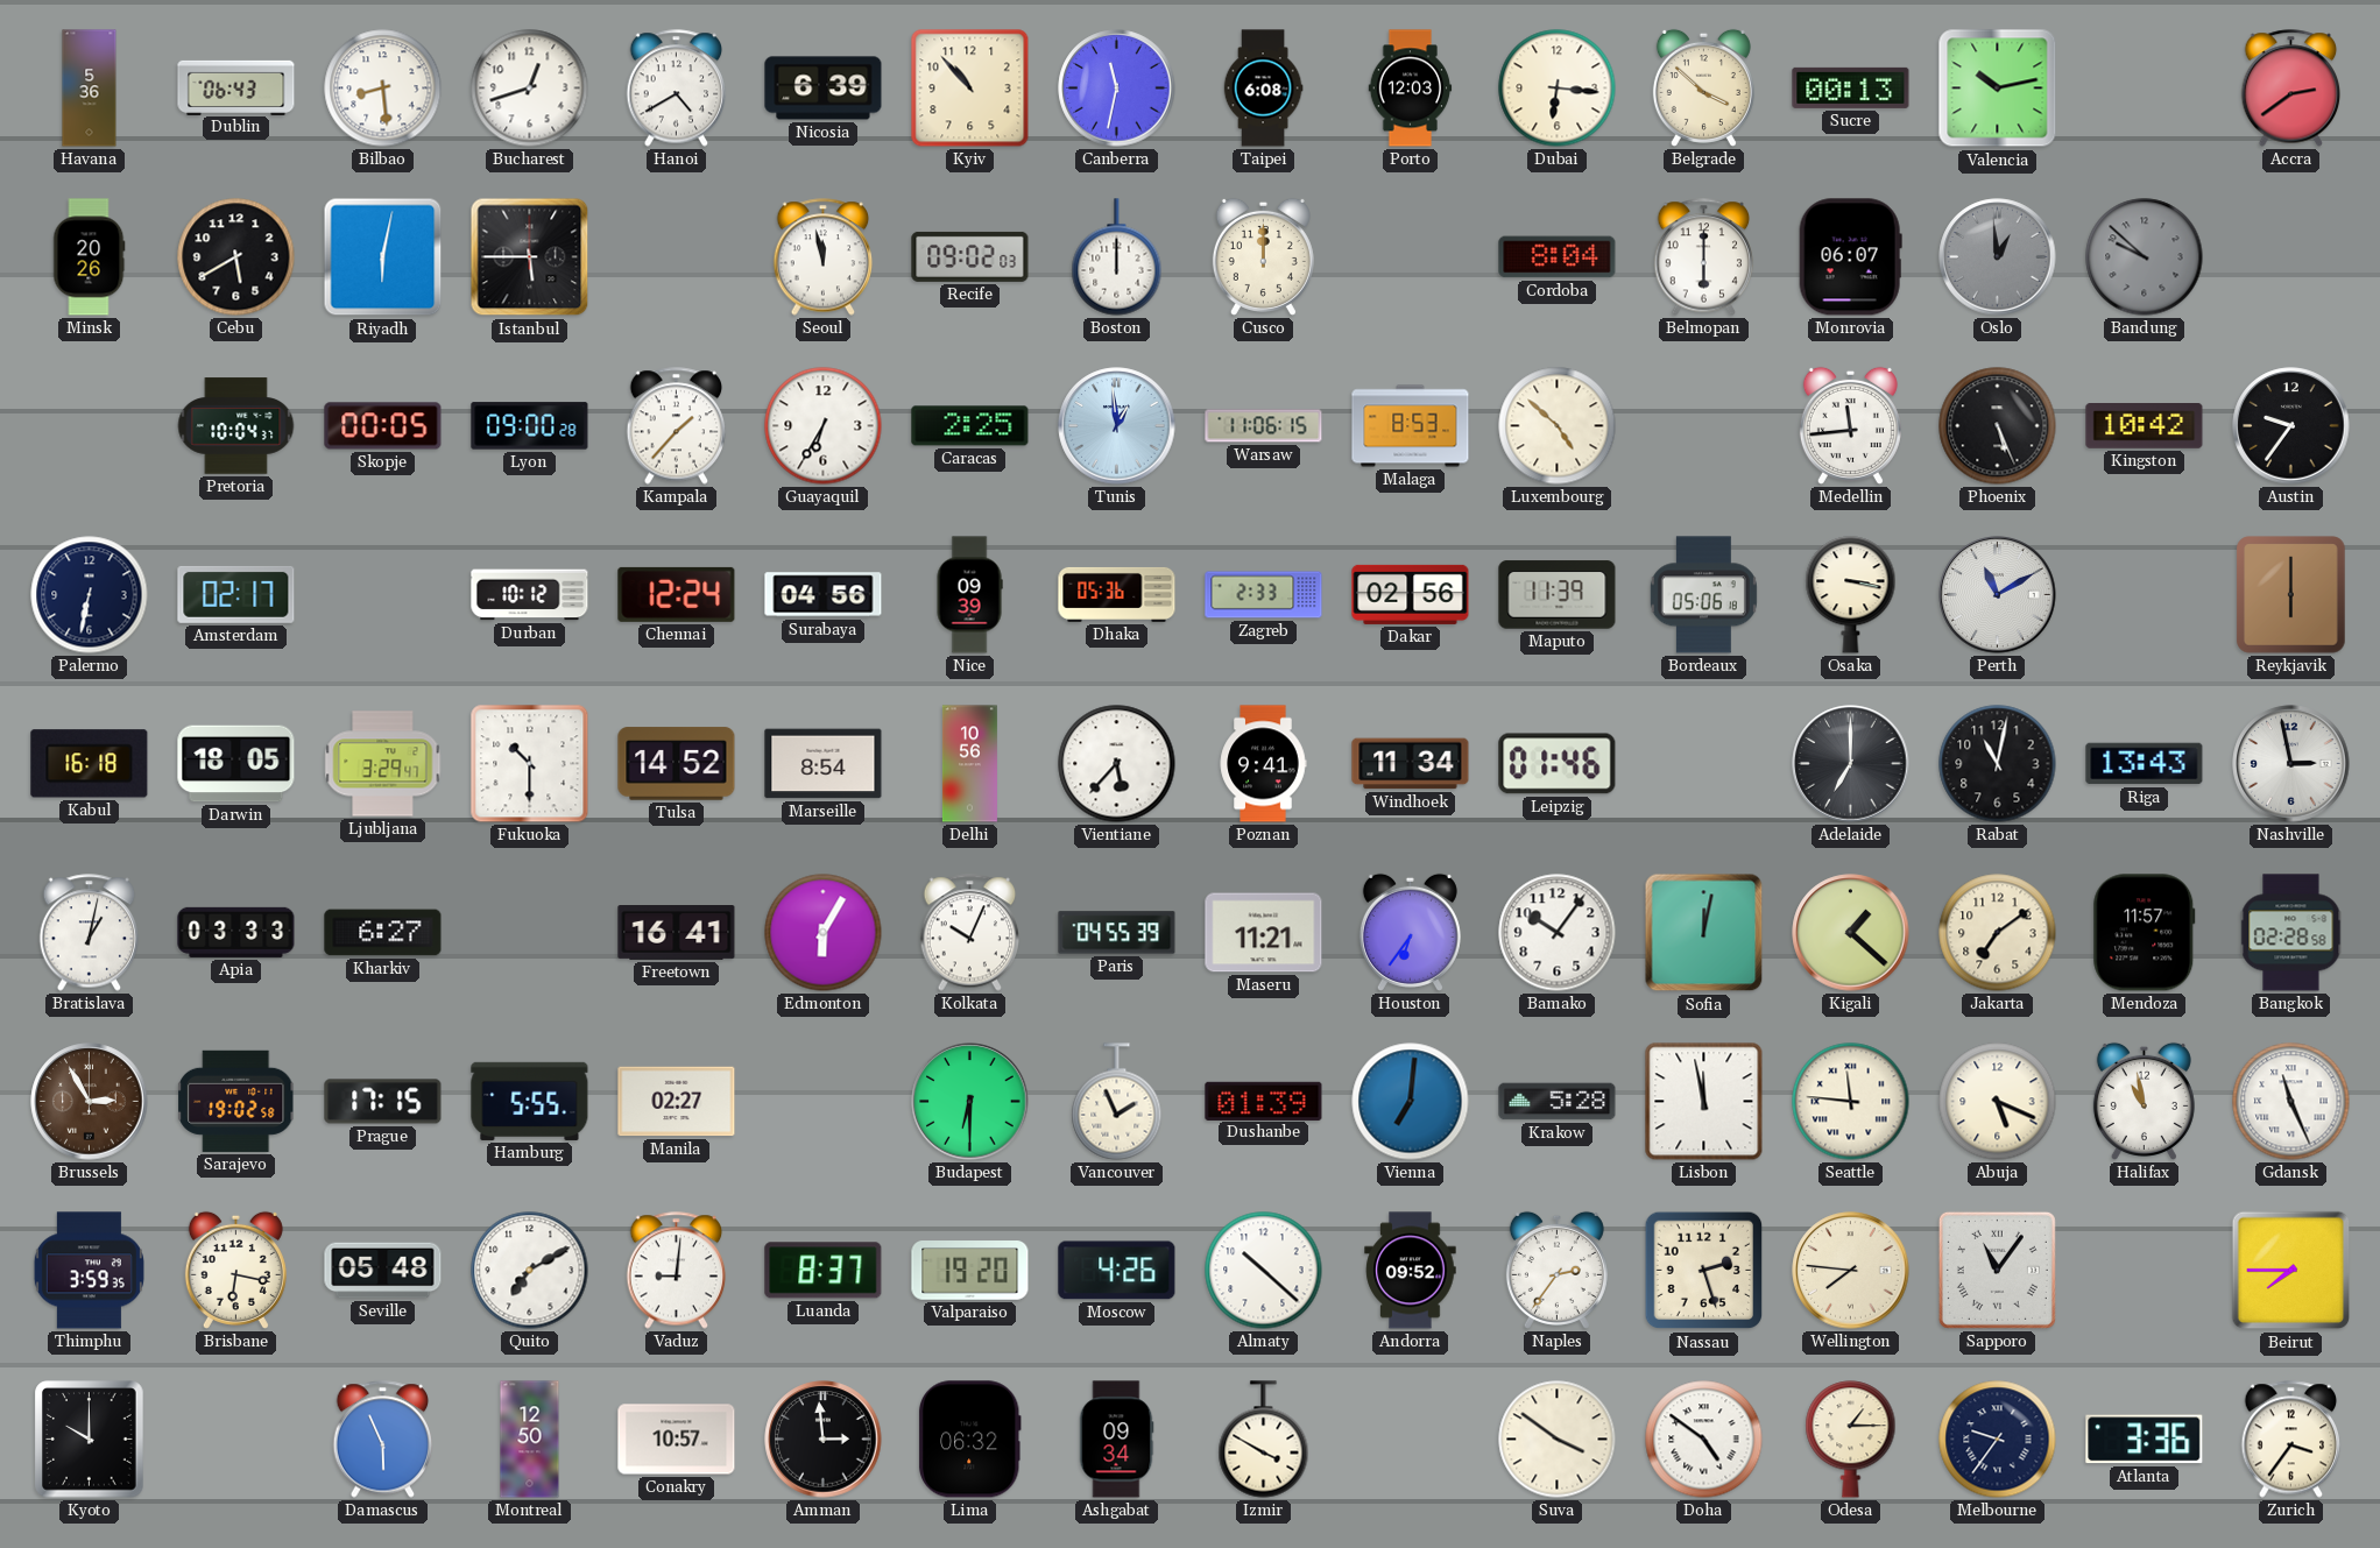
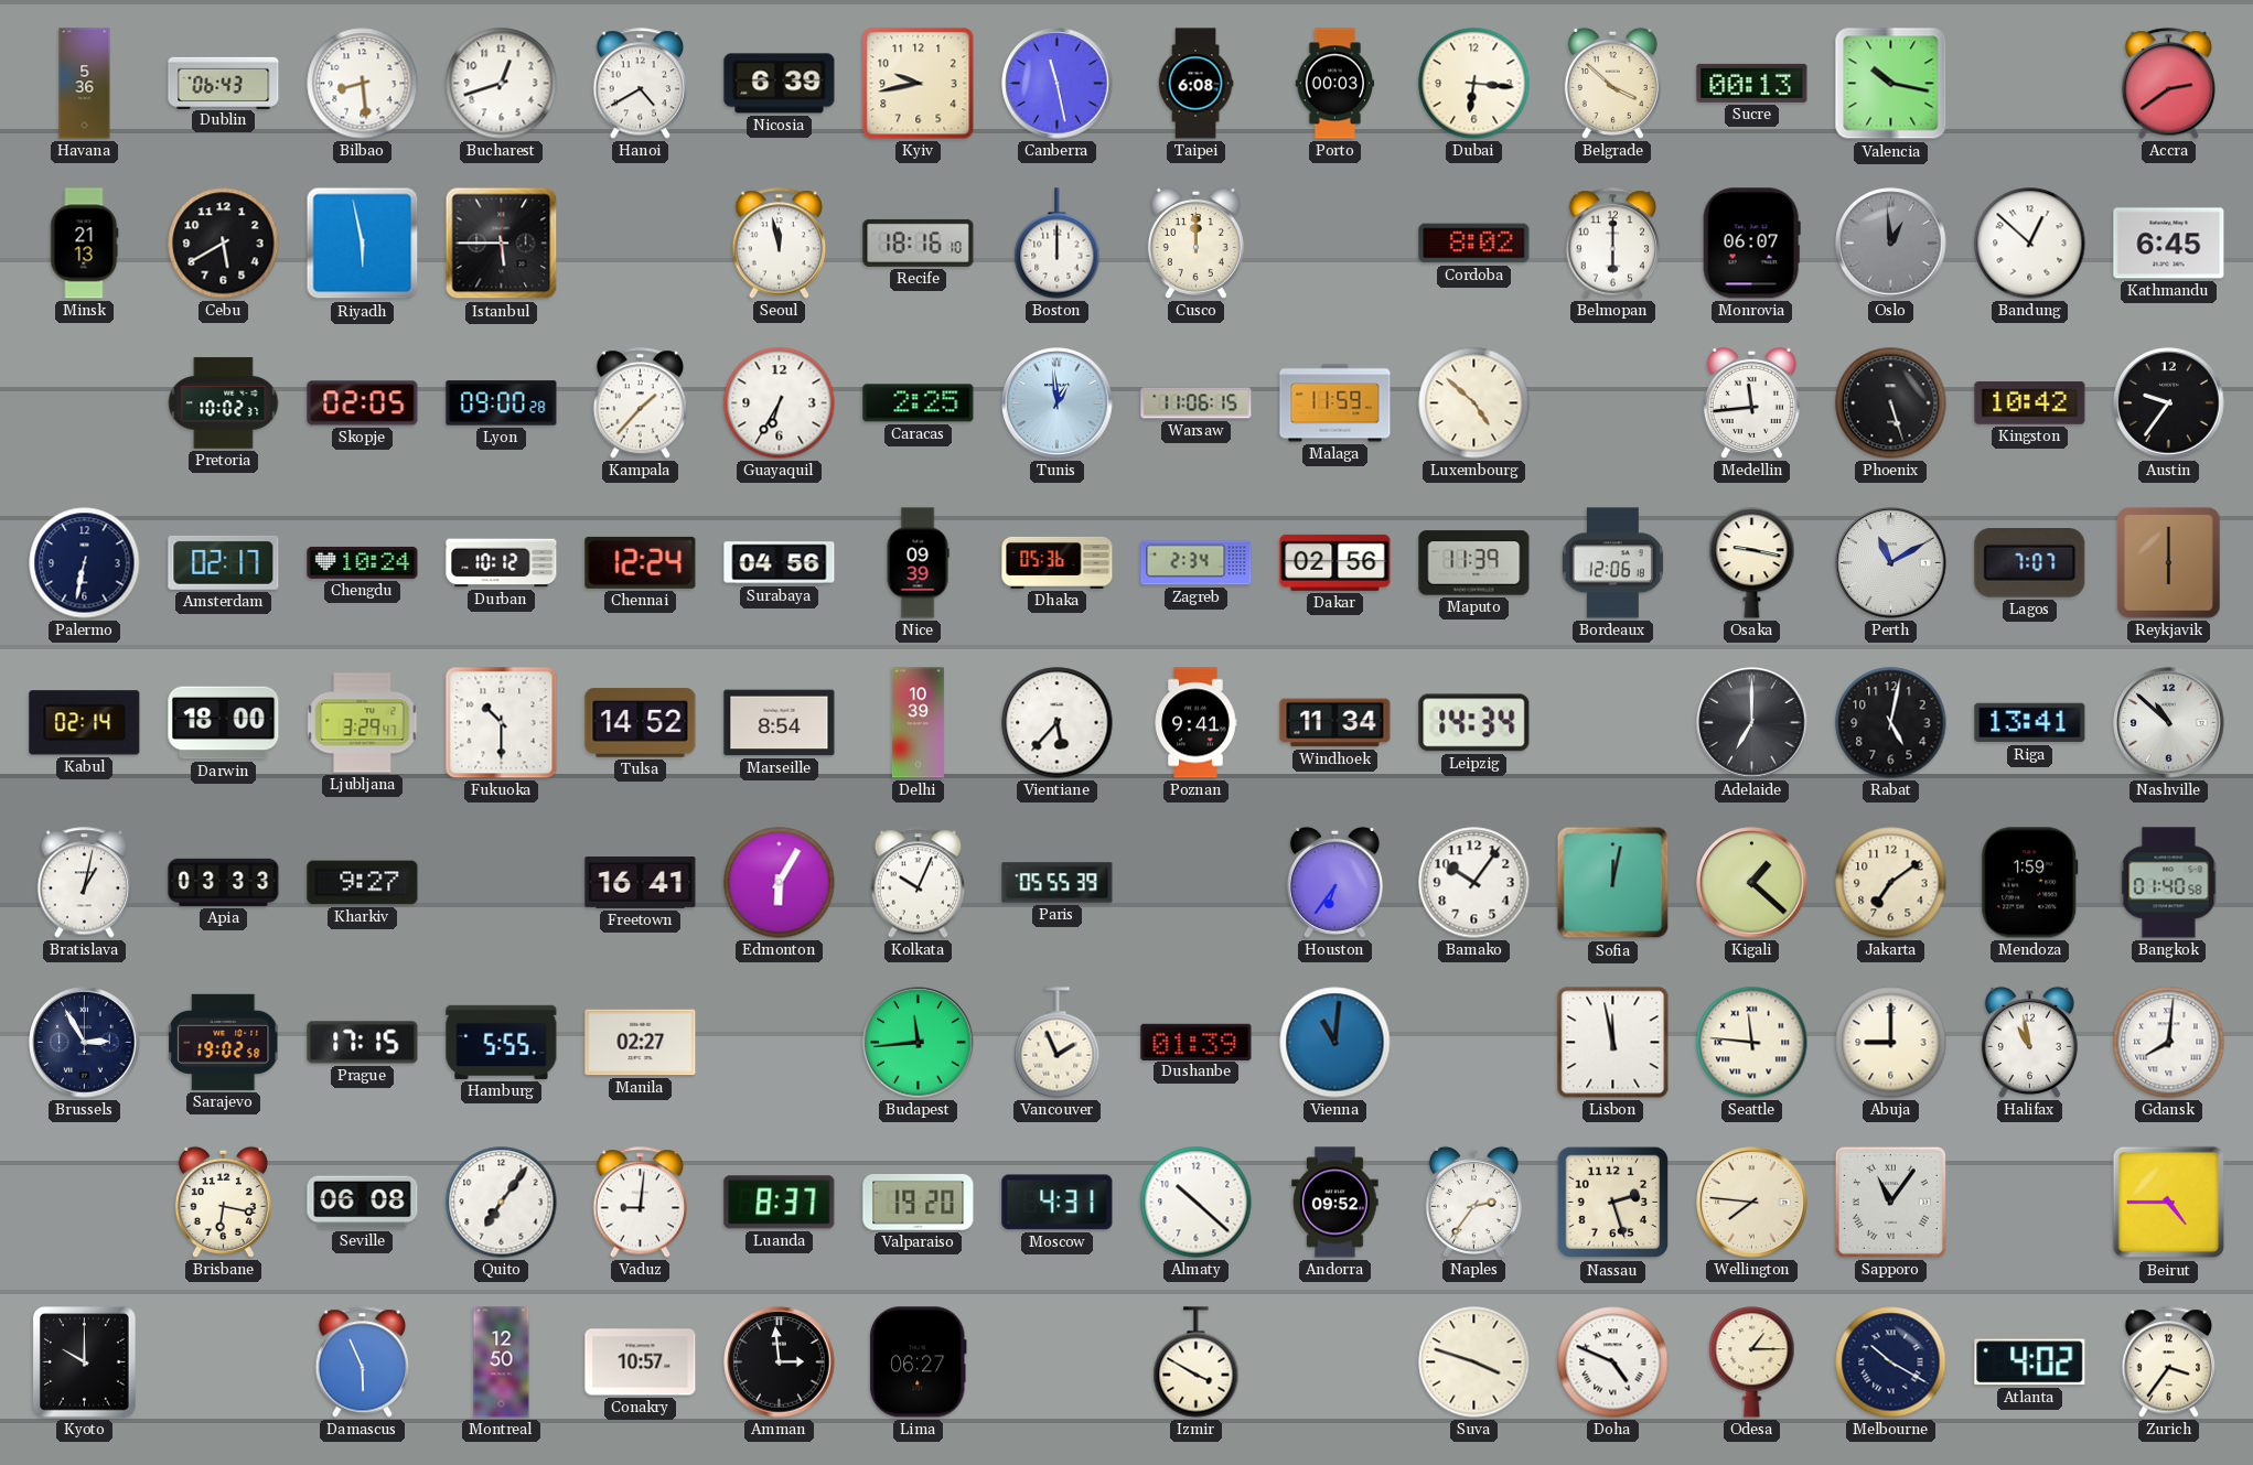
Kyiv: 10:53 -> 9:43 (919, 84)
Canberra: 11:32 -> 11:28 (1058, 84)
Porto: 12:03 -> 00:03 (1335, 84)
Valencia: 10:13 -> 10:17 (1891, 84)
Minsk: 20:26 -> 21:13 (85, 244)
Riyadh: 6:02 -> 5:58 (363, 244)
Recife: 09:02 -> 18:16 (919, 243)
Cordoba: 8:04 -> 8:02 (1474, 244)
Bandung: 9:52 -> 12:52 (2030, 244)
Bandung dial: grey -> white (2030, 244)
Kathmandu: none -> 6:45 (2169, 244)
Pretoria: 10:04 -> 10:02 (224, 403)
Skopje: 00:05 -> 02:05 (363, 403)
Malaga: 8:53 -> 11:59 (1335, 403)
Phoenix: 5:26 -> 5:27 (1891, 403)
Chengdu: none -> 10:24 (363, 562)
Zagreb: 2:33 -> 2:34 (1197, 563)
Bordeaux: 05:06 -> 12:06 (1612, 563)
Osaka: 3:17 -> 9:17 (1752, 563)
Lagos: none -> 7:07 (2030, 563)
Kabul: 16:18 -> 02:14 (85, 723)
Darwin: 18:05 -> 18:00 (224, 723)
Delhi: 10:56 -> 10:39 (918, 723)
Leipzig: 01:46 -> 14:34 (1474, 723)
Rabat: 11:02 -> 5:02 (1891, 723)
Riga: 13:43 -> 13:41 (2030, 723)
Nashville: 2:58 -> 10:52 (2169, 723)
Kharkiv: 6:27 -> 9:27 (363, 883)
Paris: 04:55 -> 05:55 (1058, 883)
Maseru: 11:21 -> none (1264, 933)
Mendoza: 11:57 -> 1:59 (2030, 883)
Bangkok: 02:28 -> 01:40 (2169, 883)
Brussels dial: brown -> navy (85, 1043)
Budapest: 6:30 -> 11:44 (919, 1043)
Vienna: 7:01 -> 11:01 (1335, 1043)
Krakow: 5:28 -> none (1558, 1102)
Abuja: 5:19 -> 9:00 (1891, 1043)
Gdansk: 11:26 -> 8:01 (2169, 1043)
Thimphu: 3:59 -> none (89, 1271)
Seville: 05:48 -> 06:08 (363, 1203)
Quito: 7:10 -> 7:06 (502, 1203)
Moscow: 4:26 -> 4:31 (1058, 1203)
Beirut: 7:45 -> 4:45 (2169, 1203)
Lima: 06:32 -> 06:27 (918, 1362)
Ashgabat: 09:34 -> none (1116, 1440)
Suva: 3:51 -> 3:48 (1474, 1362)
Doha: 4:51 -> 4:49 (1613, 1362)
Melbourne: 9:36 -> 10:20 (1891, 1362)
Atlanta: 3:36 -> 4:02 (2030, 1362)
